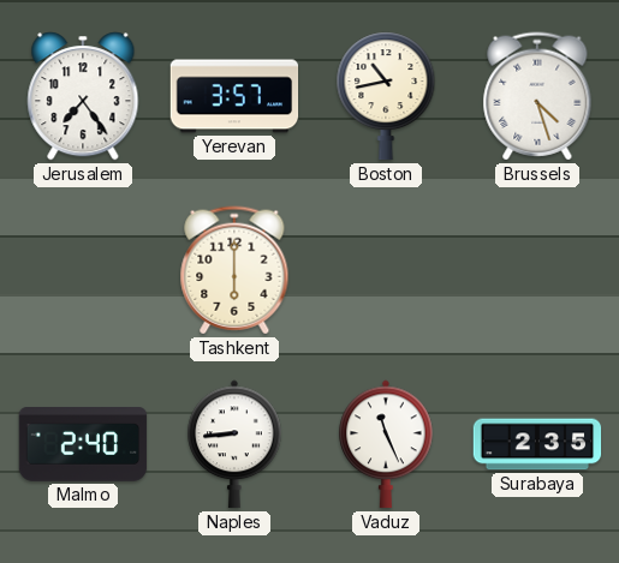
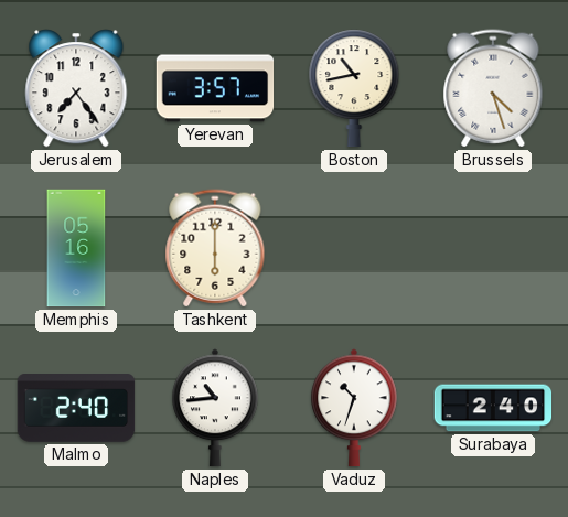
Memphis: none -> 05:16 (76, 248)
Naples: 8:44 -> 10:44 (215, 408)
Vaduz: 11:26 -> 10:33 (354, 408)
Surabaya: 2:35 -> 2:40 (493, 408)
